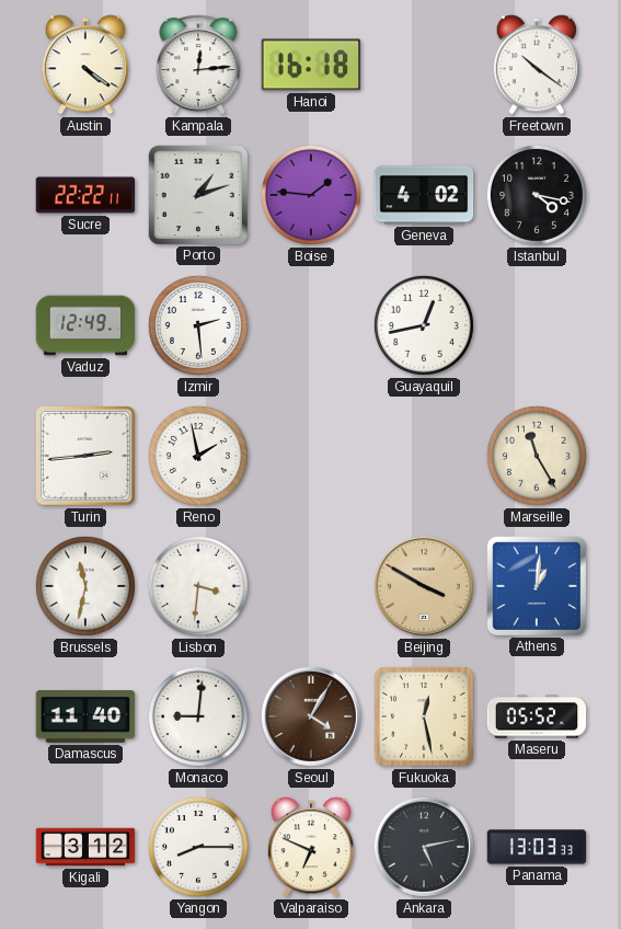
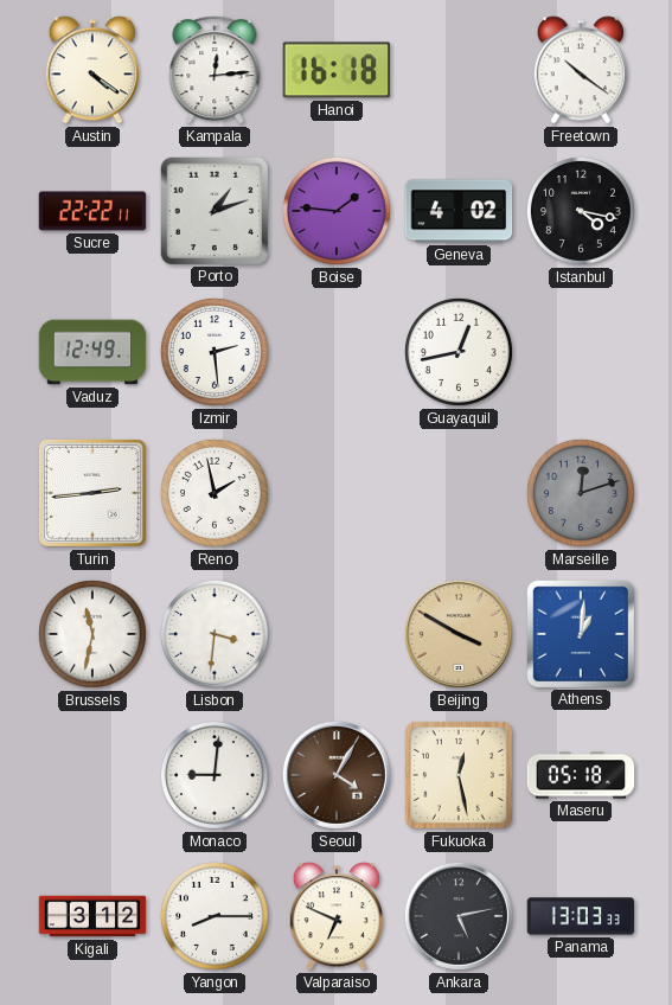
Marseille: 11:25 -> 12:12 (581, 493)
Marseille dial: cream -> grey (581, 493)
Damascus: 11:40 -> none (85, 718)
Maseru: 05:52 -> 05:18 (581, 775)
